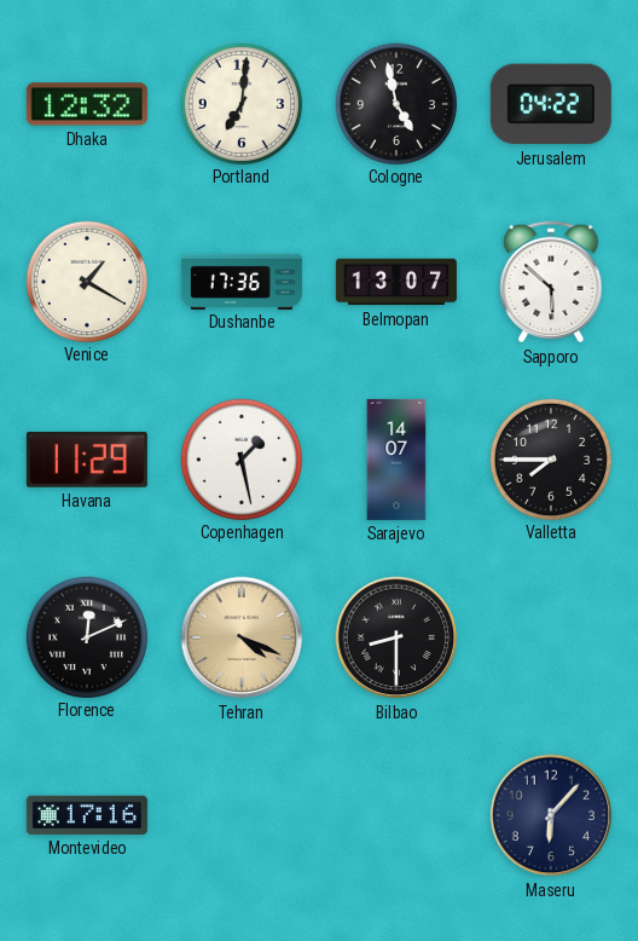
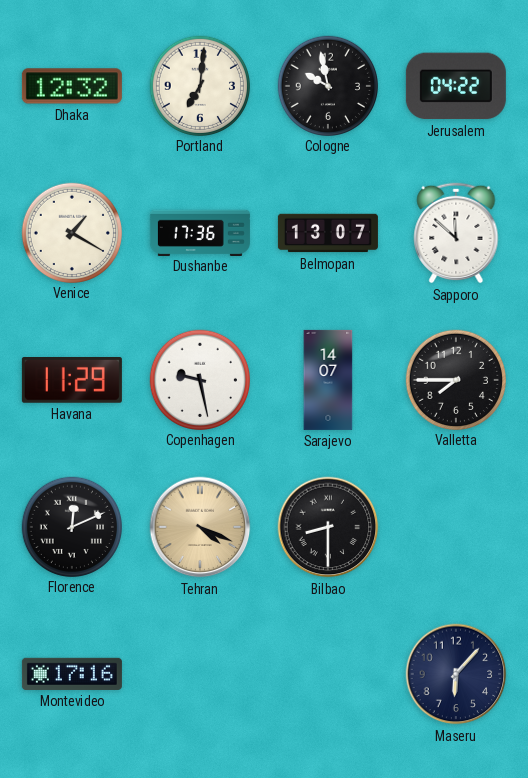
Cologne: 4:58 -> 9:58 (327, 85)
Sapporo: 5:52 -> 11:52 (456, 233)
Copenhagen: 1:28 -> 9:28 (199, 379)
